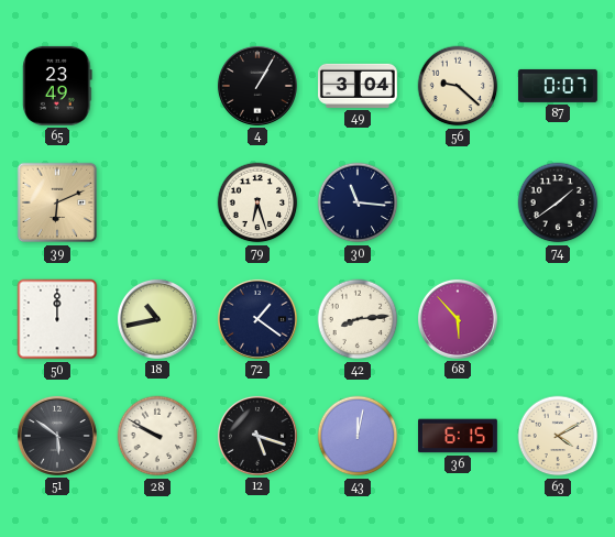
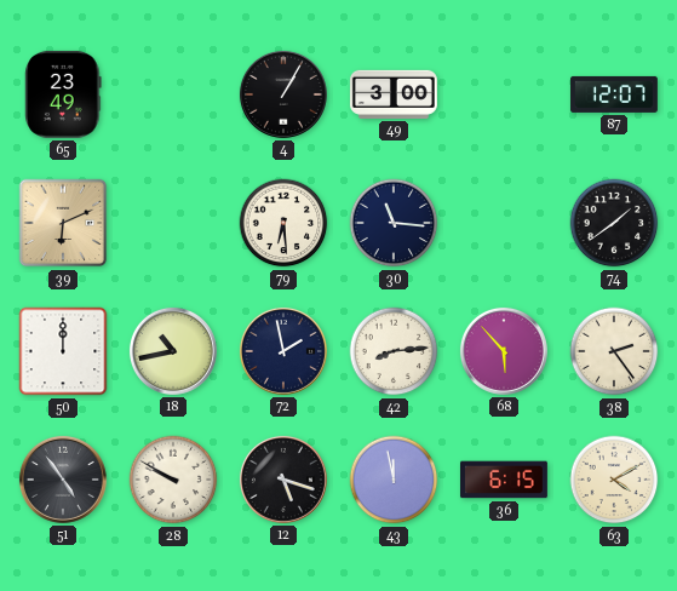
49: 3:04 -> 3:00 (394, 94)
56: 9:22 -> none (458, 86)
87: 0:07 -> 12:07 (614, 94)
79: 6:27 -> 6:29 (283, 223)
72: 1:21 -> 1:58 (283, 351)
38: none -> 2:24 (614, 351)
51: 5:51 -> 4:54 (63, 480)
43: 12:02 -> 11:58 (394, 480)
